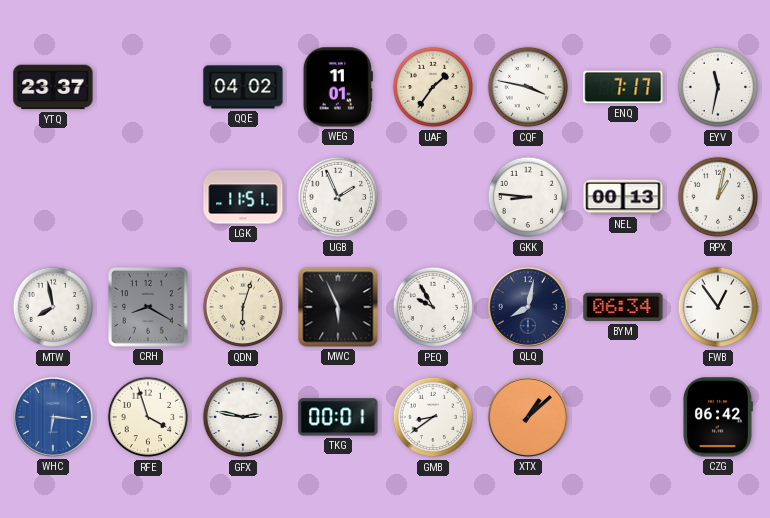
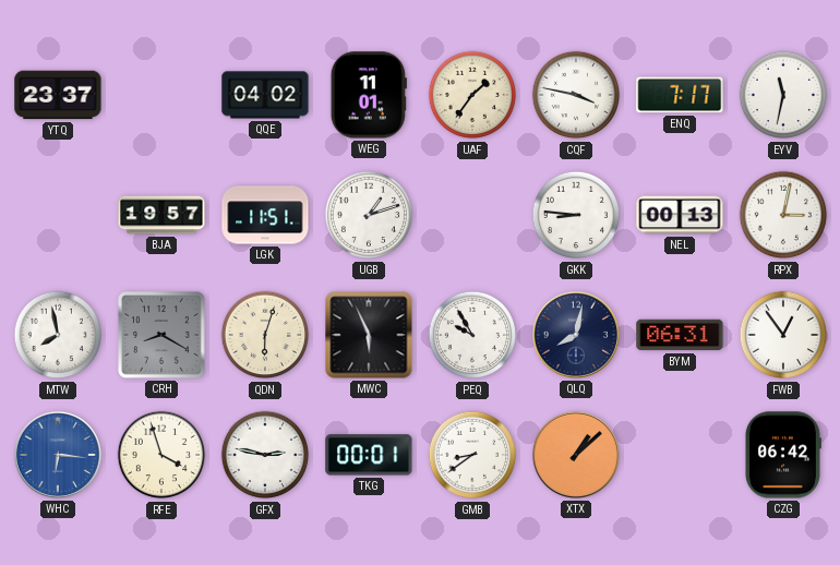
BJA: none -> 19:57 (161, 215)
UGB: 1:56 -> 1:12 (369, 215)
RPX: 1:02 -> 3:02 (783, 215)
BYM: 06:34 -> 06:31 (680, 335)
